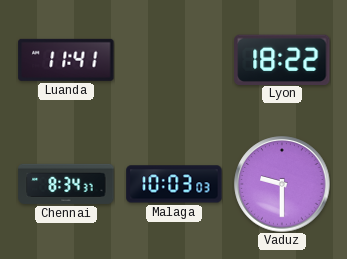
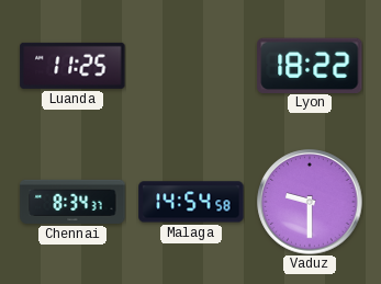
Luanda: 11:41 -> 11:25 (72, 66)
Malaga: 10:03 -> 14:54 (191, 202)
